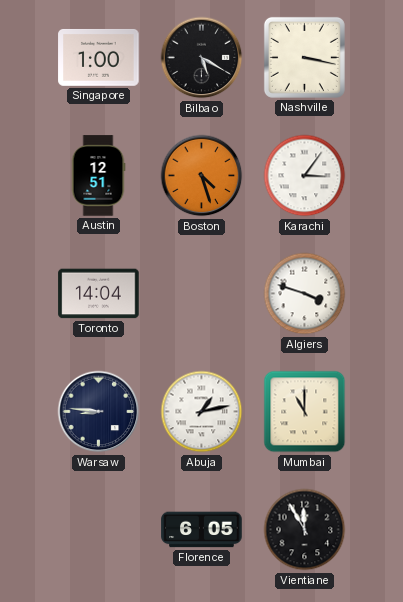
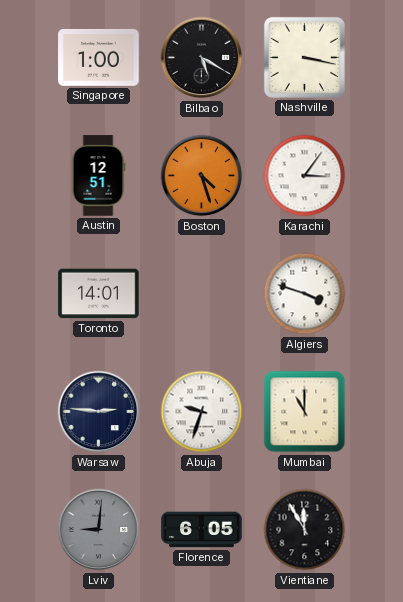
Toronto: 14:04 -> 14:01 (99, 294)
Warsaw: 8:46 -> 2:46 (99, 412)
Abuja: 1:13 -> 9:33 (202, 412)
Lviv: none -> 9:01 (99, 530)
